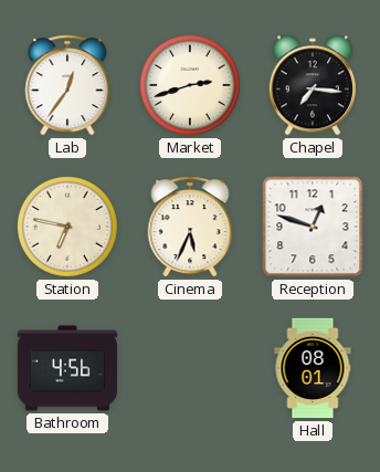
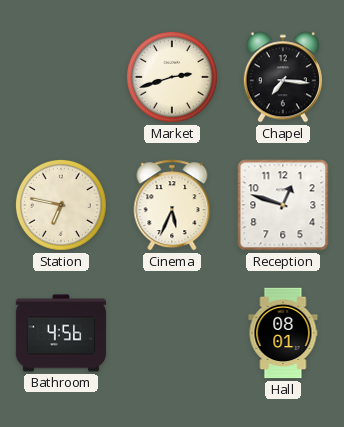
Lab: 12:36 -> none (67, 85)
